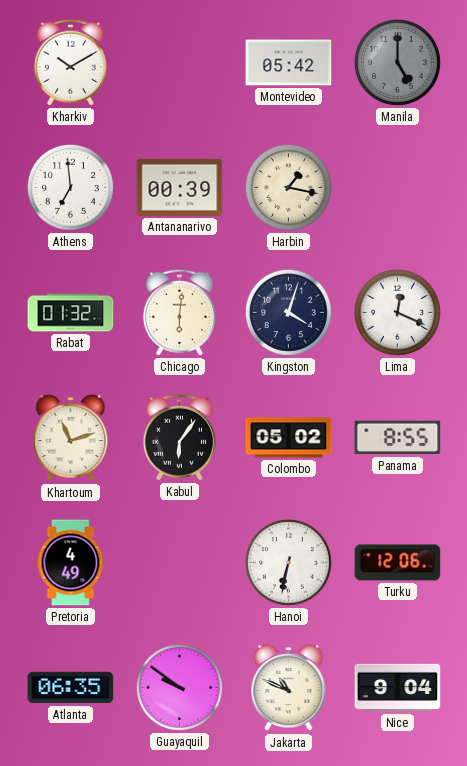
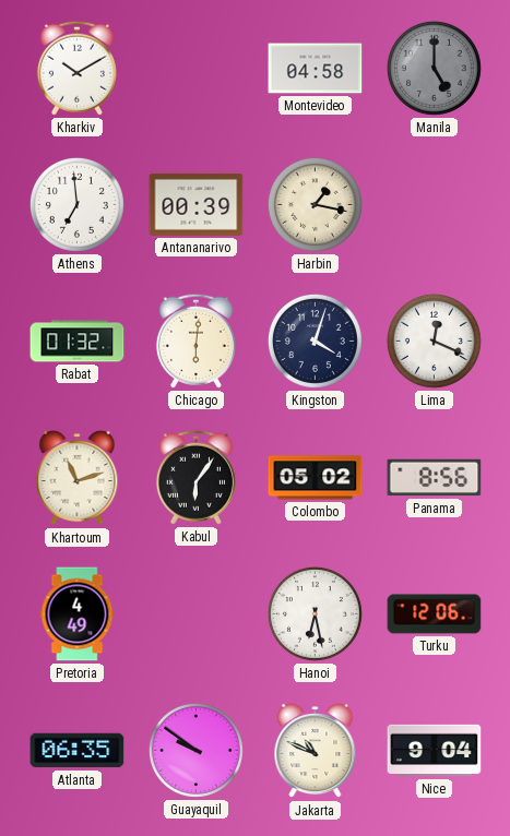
Montevideo: 05:42 -> 04:58 (316, 69)
Panama: 8:55 -> 8:56 (435, 478)
Hanoi: 6:32 -> 6:28 (315, 613)
